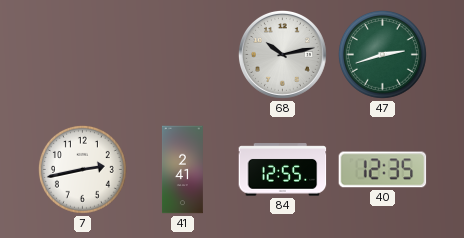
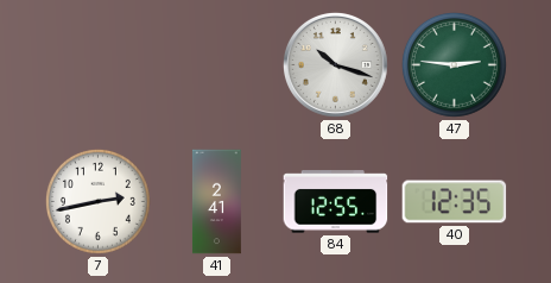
68: 10:13 -> 10:18 (336, 65)
47: 2:42 -> 2:46 (454, 64)
